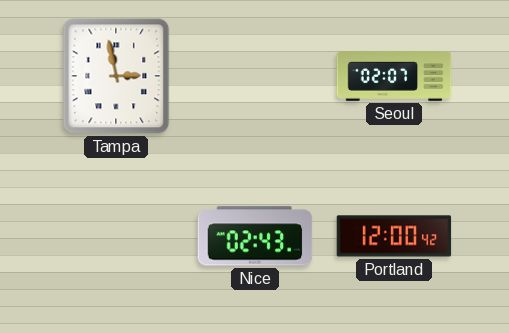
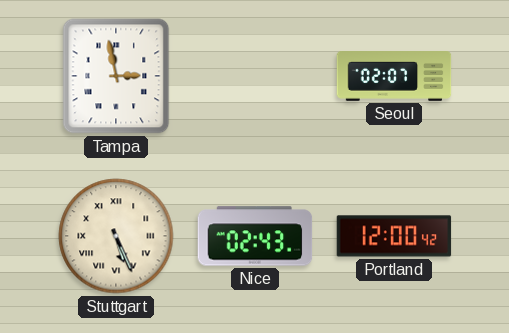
Stuttgart: none -> 5:26 (116, 236)
